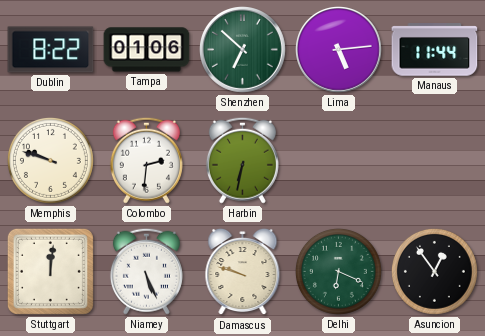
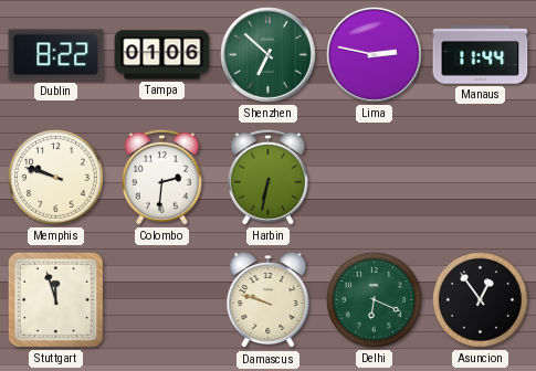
Lima: 5:14 -> 2:47 (375, 55)
Stuttgart: 12:01 -> 11:57 (55, 299)
Niamey: 5:26 -> none (146, 271)
